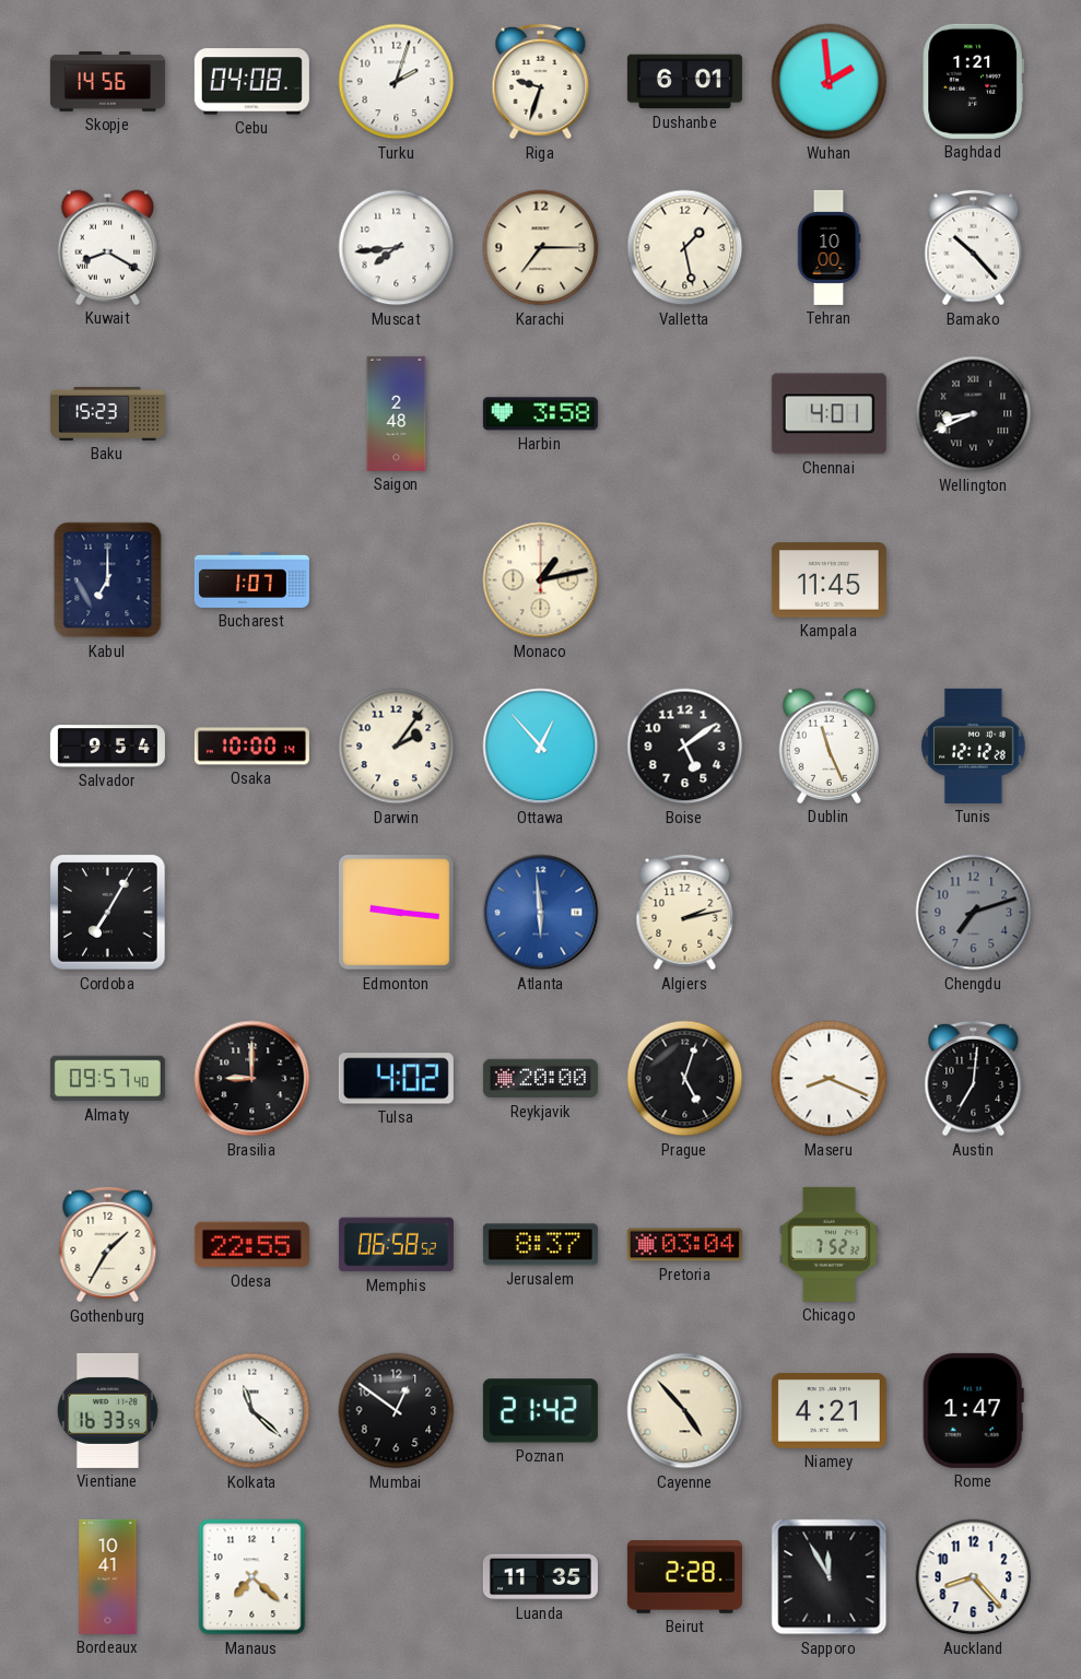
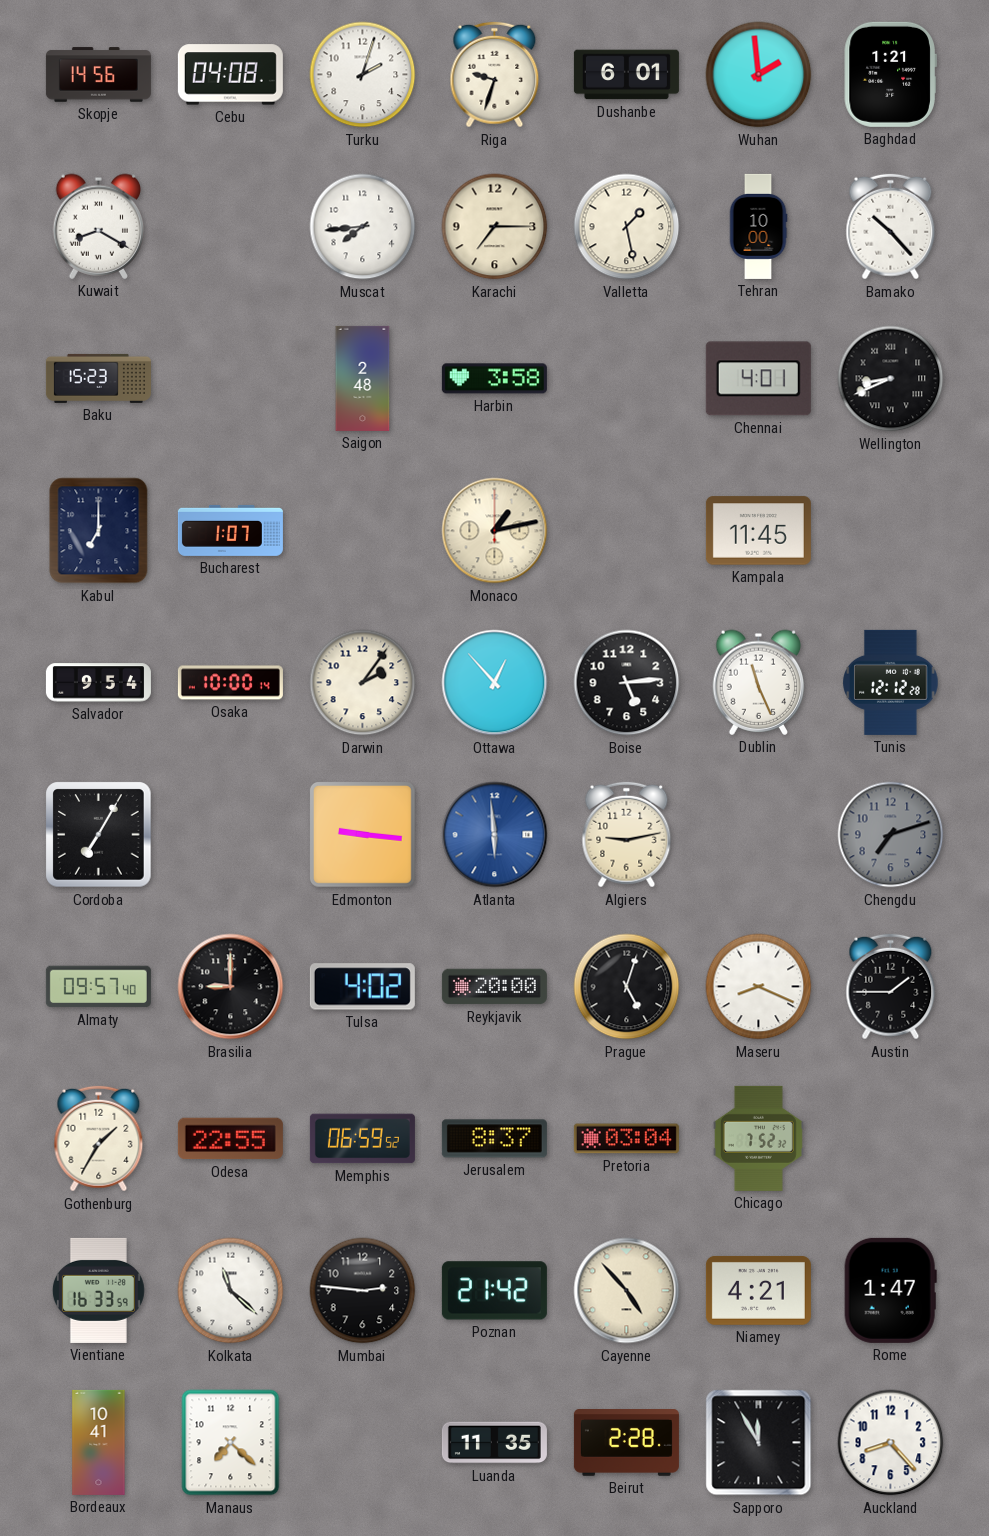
Boise: 5:09 -> 5:14 (627, 683)
Algiers: 2:13 -> 9:13 (627, 835)
Austin: 7:01 -> 1:45 (891, 987)
Memphis: 06:58 -> 06:59 (362, 1139)
Mumbai: 12:51 -> 2:46 (363, 1291)
